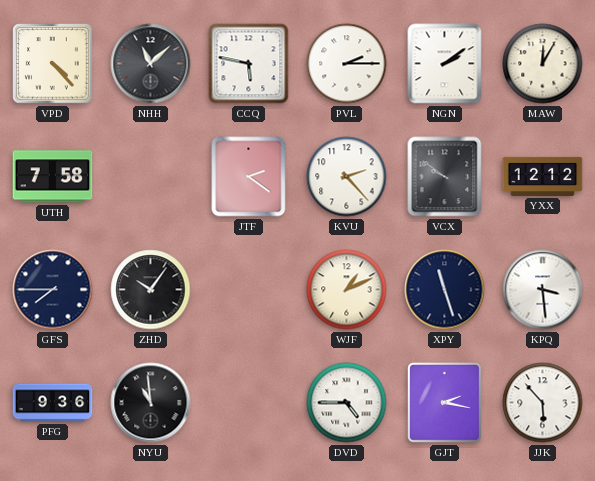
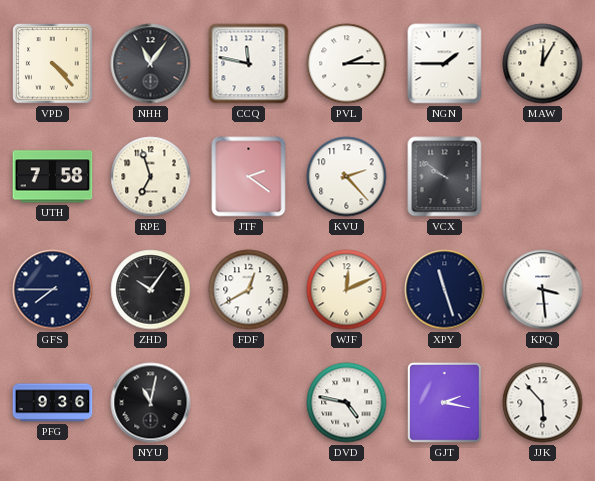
NHH: 11:08 -> 11:06 (151, 64)
CCQ: 5:47 -> 11:47 (249, 64)
NGN: 2:09 -> 1:45 (445, 64)
RPE: none -> 6:57 (151, 177)
YXX: 12:12 -> none (543, 176)
FDF: none -> 12:40 (249, 290)
WJF: 1:11 -> 12:11 (347, 290)
NYU: 10:59 -> 11:02 (151, 403)
DVD: 4:45 -> 4:47 (347, 403)
